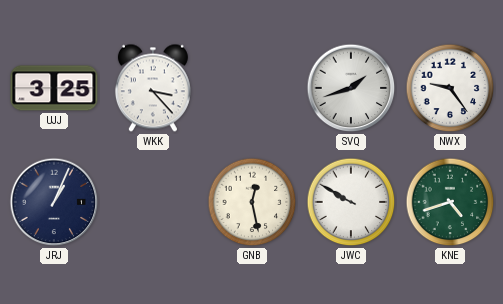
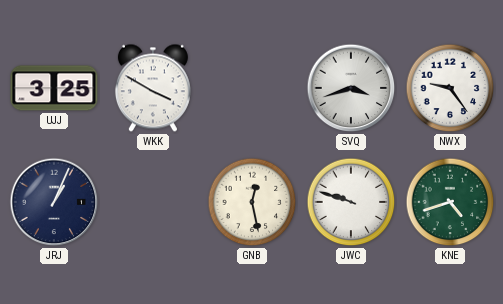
WKK: 3:23 -> 3:50 (153, 88)
SVQ: 1:42 -> 3:42 (351, 88)
JWC: 9:50 -> 9:48 (351, 202)
